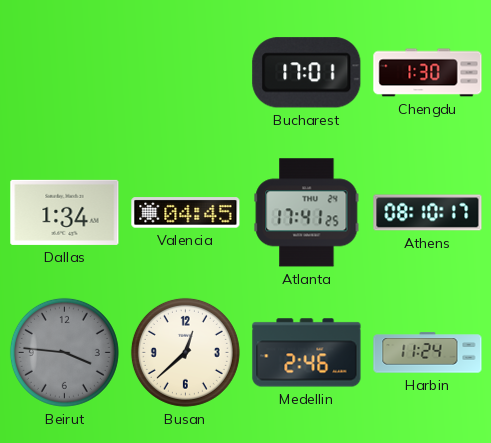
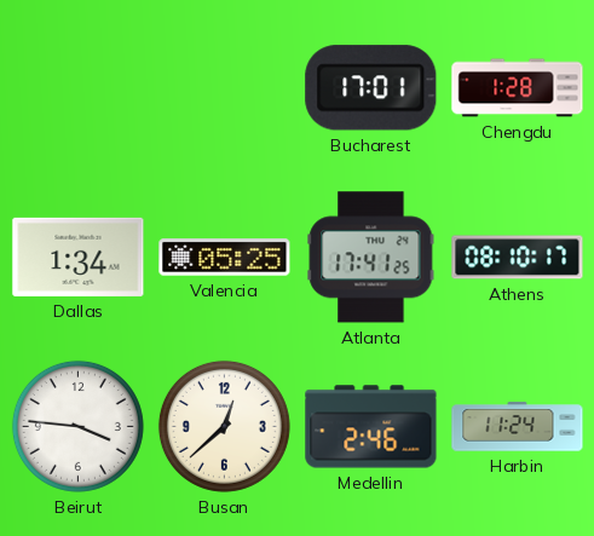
Chengdu: 1:30 -> 1:28 (518, 88)
Valencia: 04:45 -> 05:25 (225, 258)
Beirut dial: grey -> white (77, 426)
